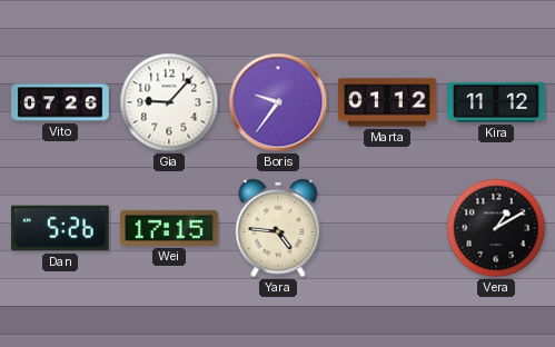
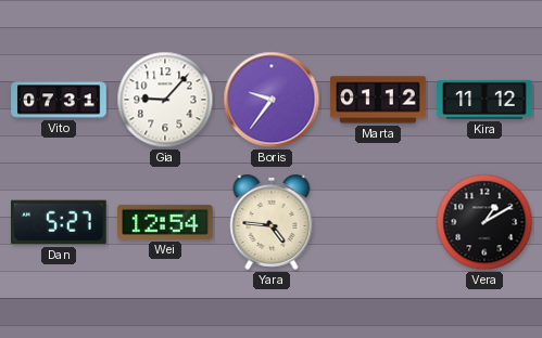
Vito: 07:26 -> 07:31 (59, 100)
Dan: 5:26 -> 5:27 (60, 222)
Wei: 17:15 -> 12:54 (165, 222)
